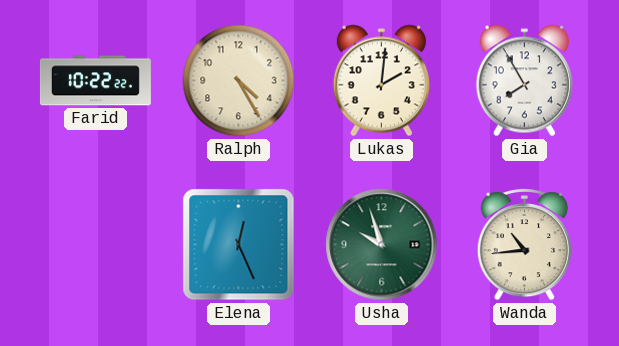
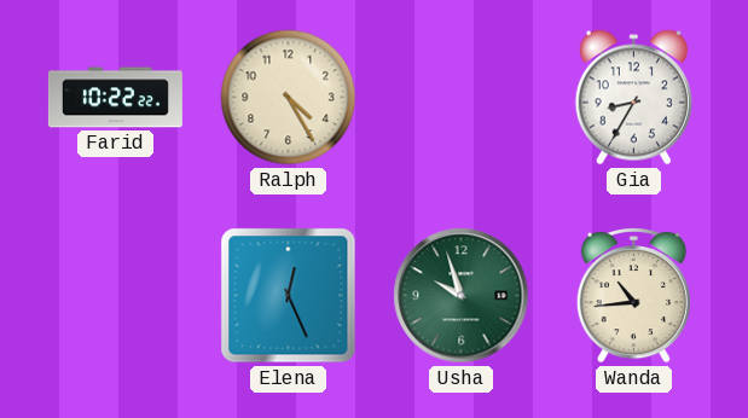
Lukas: 2:01 -> none (381, 81)
Gia: 7:55 -> 8:35 (633, 98)
